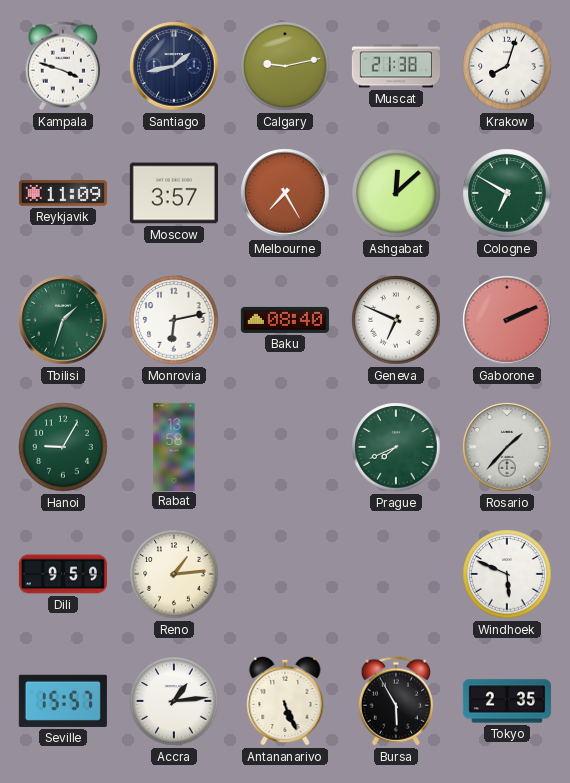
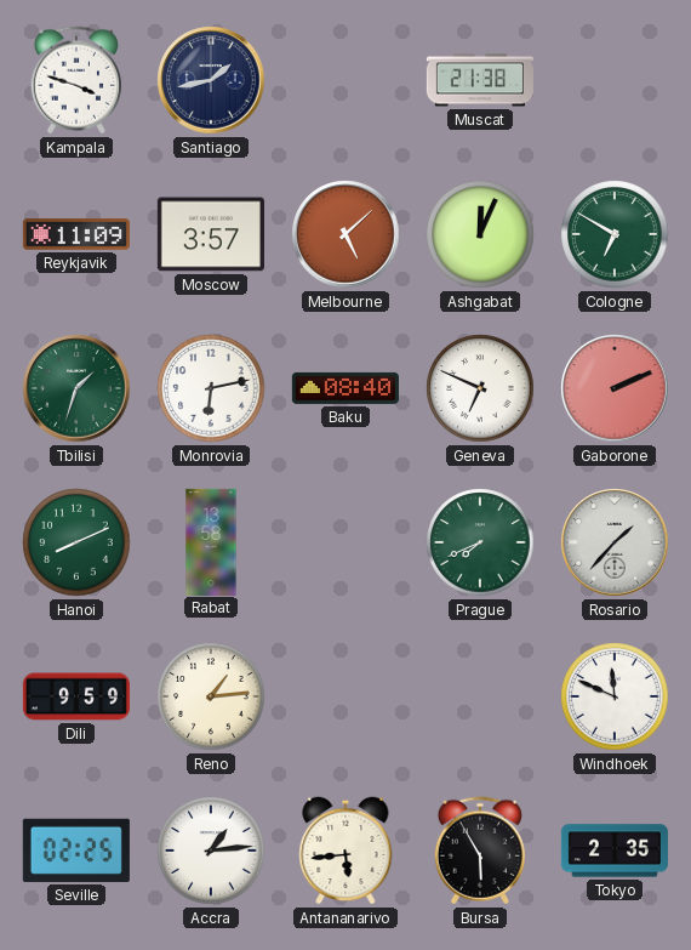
Calgary: 9:13 -> none (285, 66)
Krakow: 8:03 -> none (507, 66)
Melbourne: 7:25 -> 5:08 (345, 234)
Ashgabat: 12:08 -> 12:04 (480, 234)
Hanoi: 9:05 -> 8:11 (76, 542)
Windhoek: 5:49 -> 11:49 (615, 696)
Seville: 15:57 -> 02:25 (76, 851)
Antananarivo: 5:26 -> 5:44 (345, 851)
